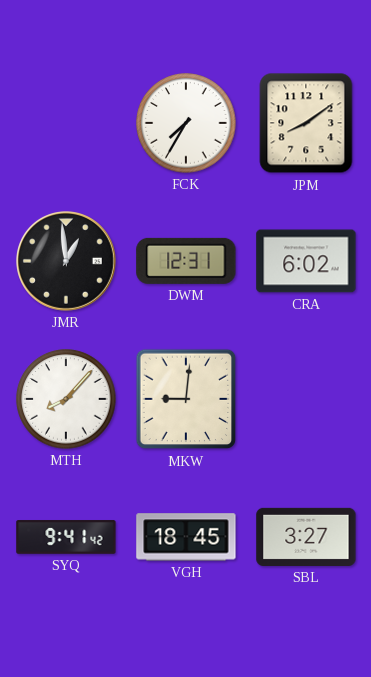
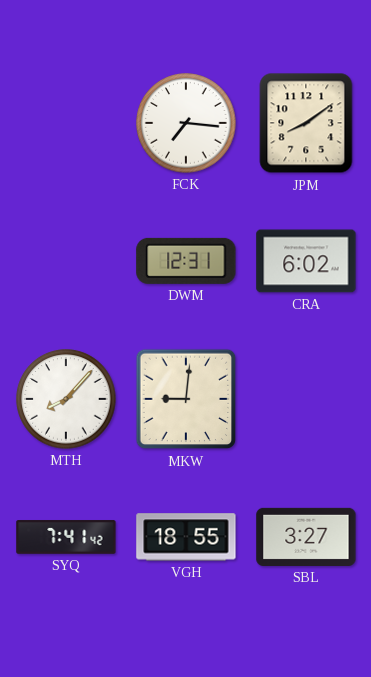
FCK: 7:35 -> 7:16 (186, 123)
JMR: 12:59 -> none (67, 262)
SYQ: 9:41 -> 7:41 (66, 537)
VGH: 18:45 -> 18:55 (186, 537)
